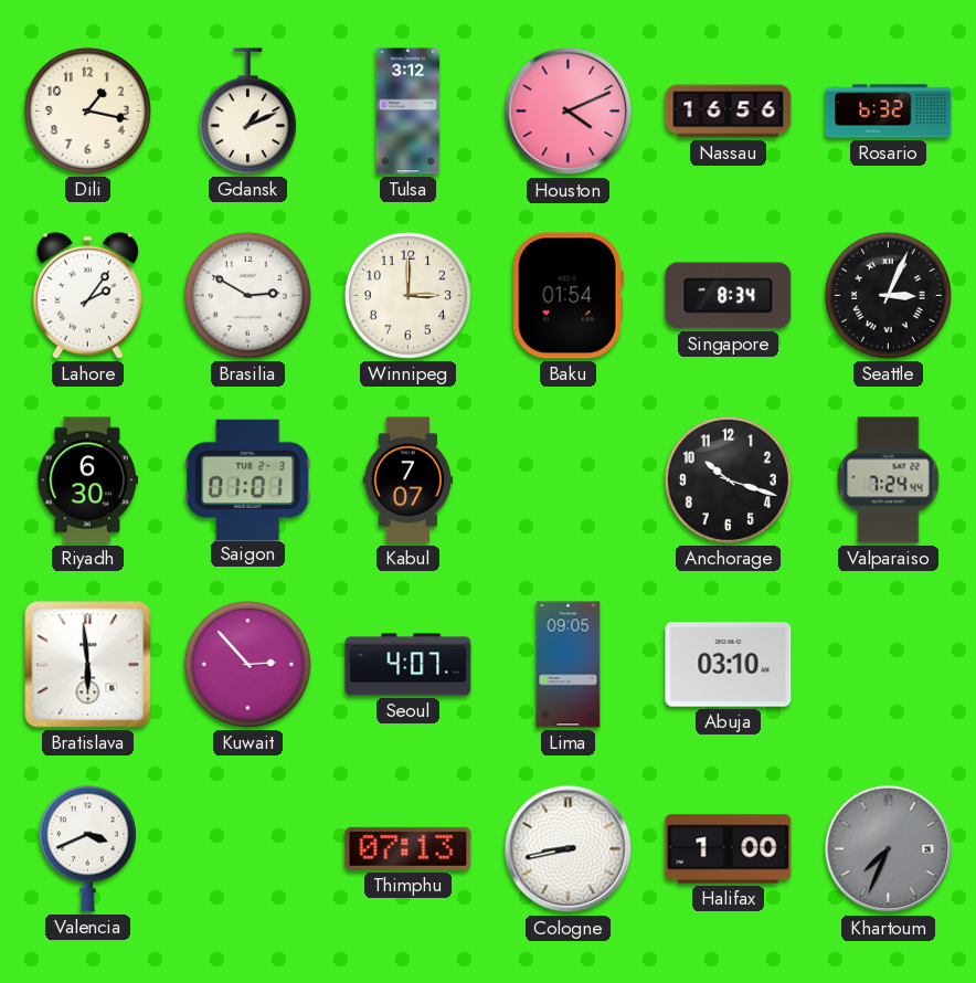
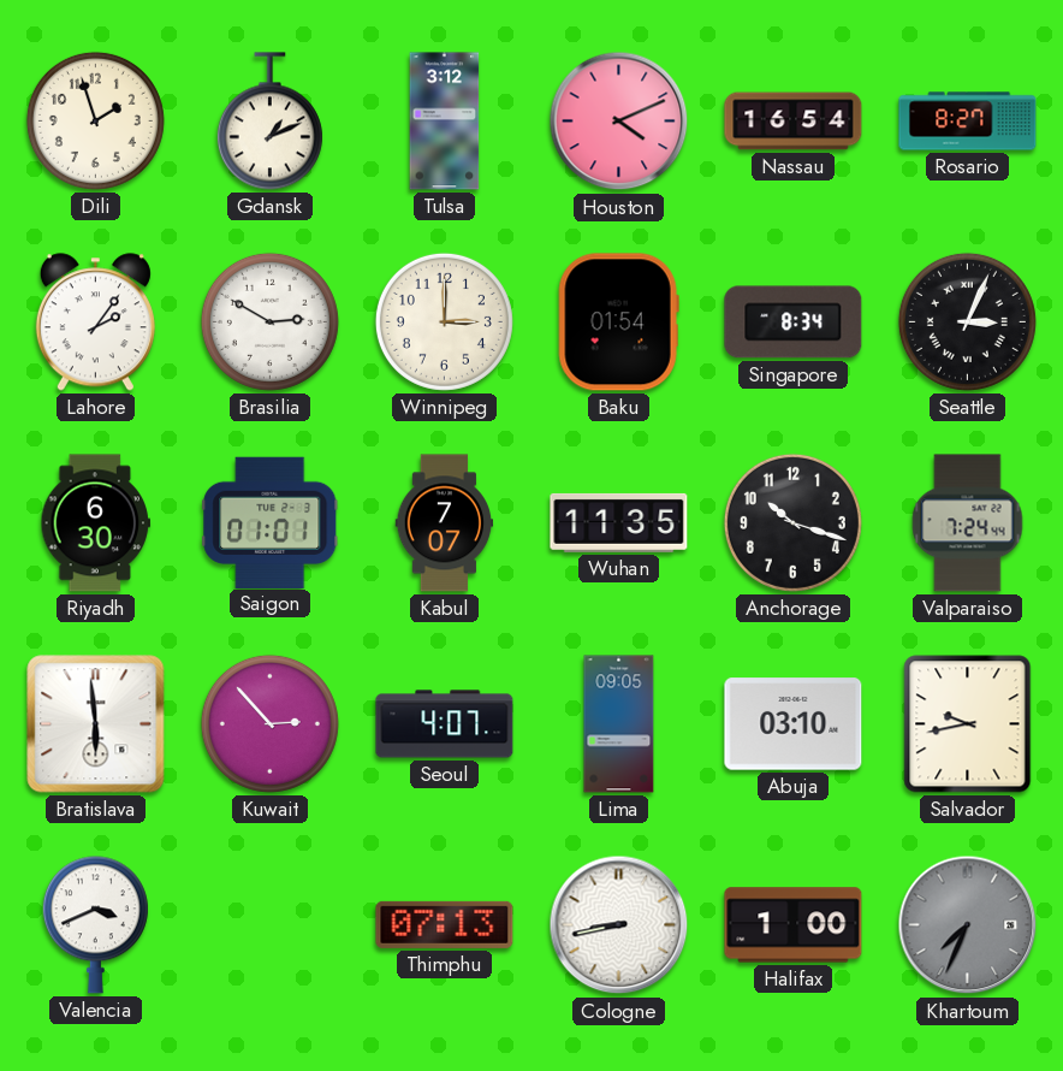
Dili: 1:17 -> 1:57 (95, 120)
Nassau: 16:56 -> 16:54 (794, 122)
Rosario: 6:32 -> 8:27 (968, 122)
Wuhan: none -> 11:35 (619, 522)
Salvador: none -> 9:43 (968, 724)
